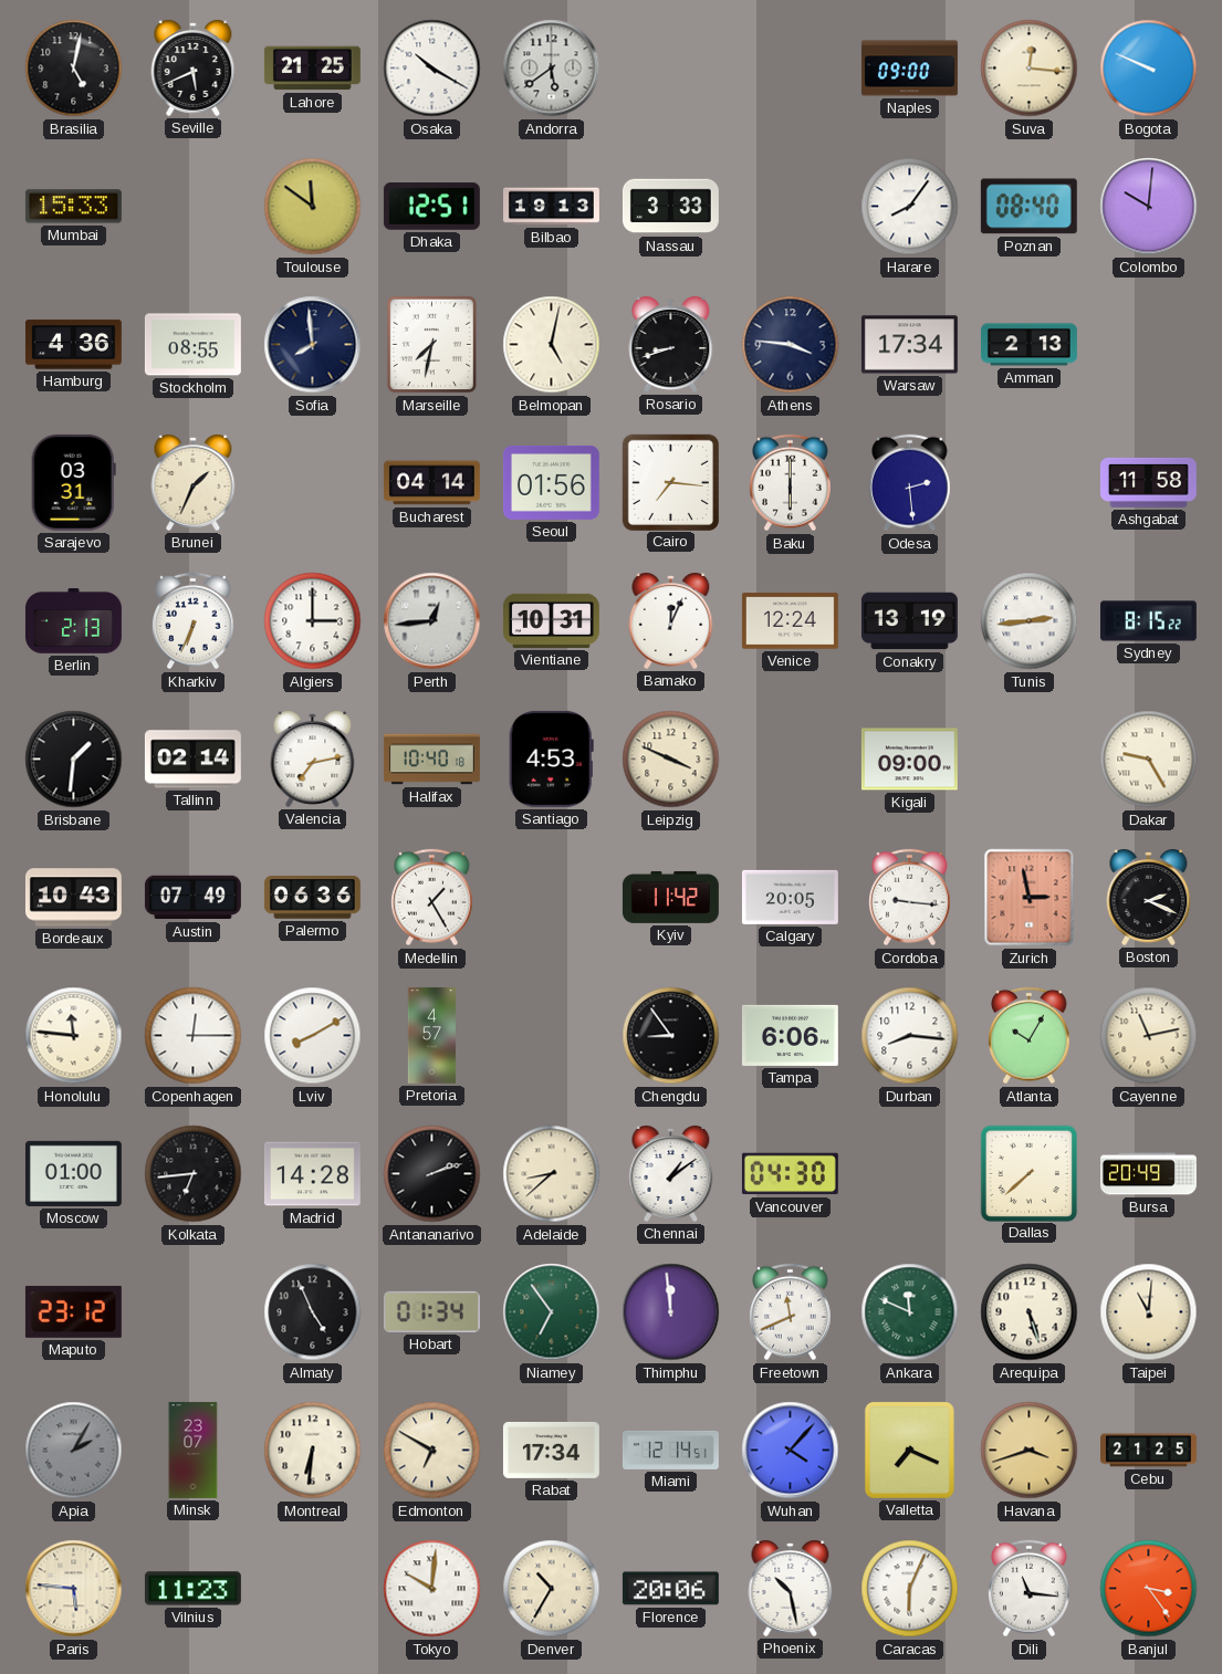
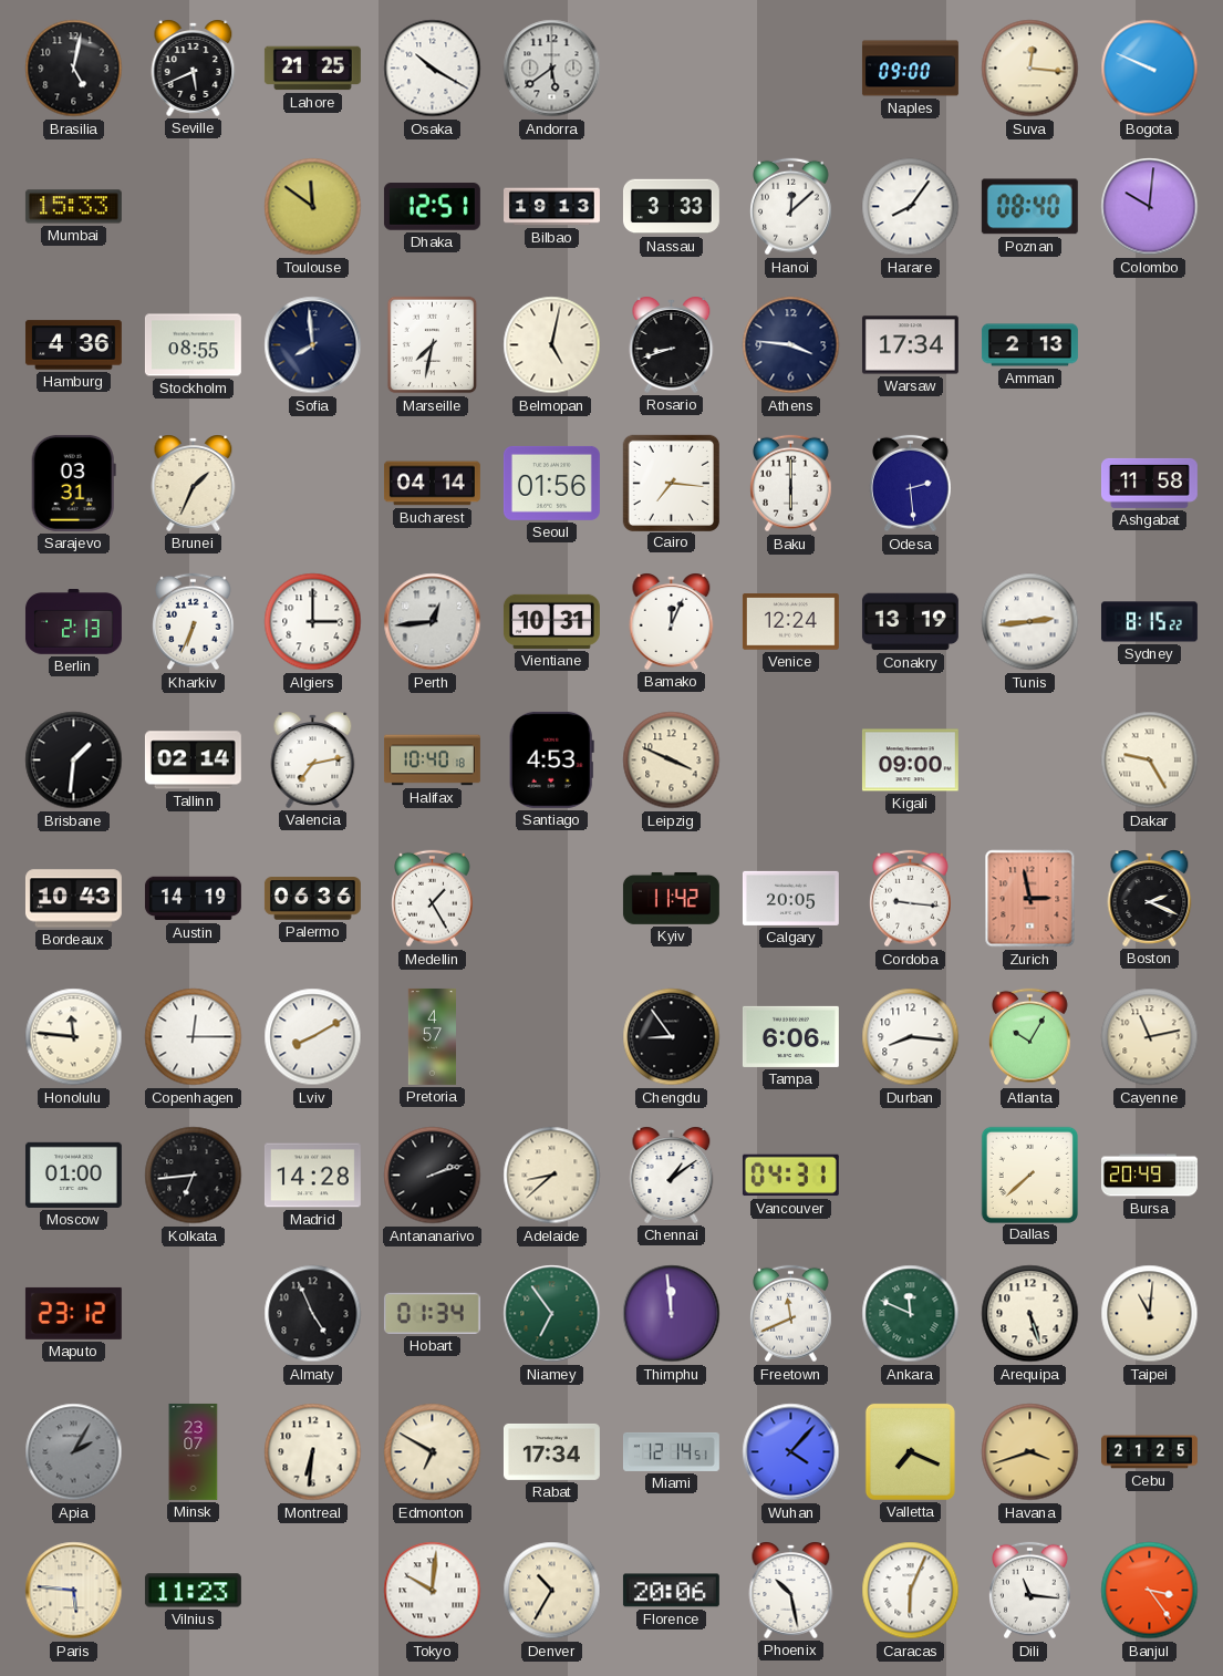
Hanoi: none -> 12:08 (791, 207)
Austin: 07:49 -> 14:19 (193, 899)
Vancouver: 04:30 -> 04:31 (790, 1176)
